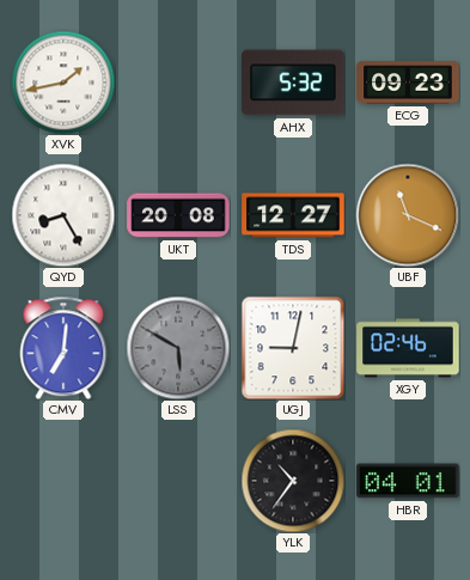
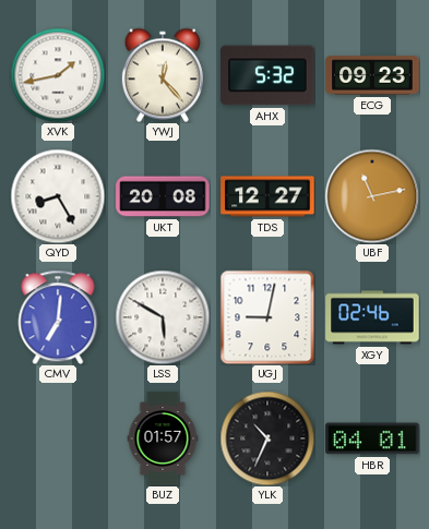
YWJ: none -> 12:23 (163, 75)
UBF: 11:19 -> 11:13 (372, 196)
LSS dial: grey -> white (163, 317)
BUZ: none -> 01:57 (163, 438)
YLK: 10:36 -> 10:34 (267, 438)
